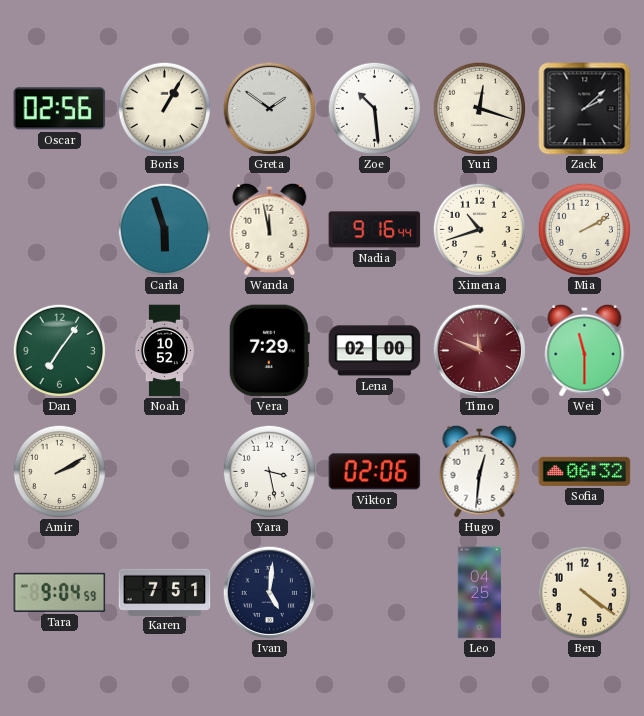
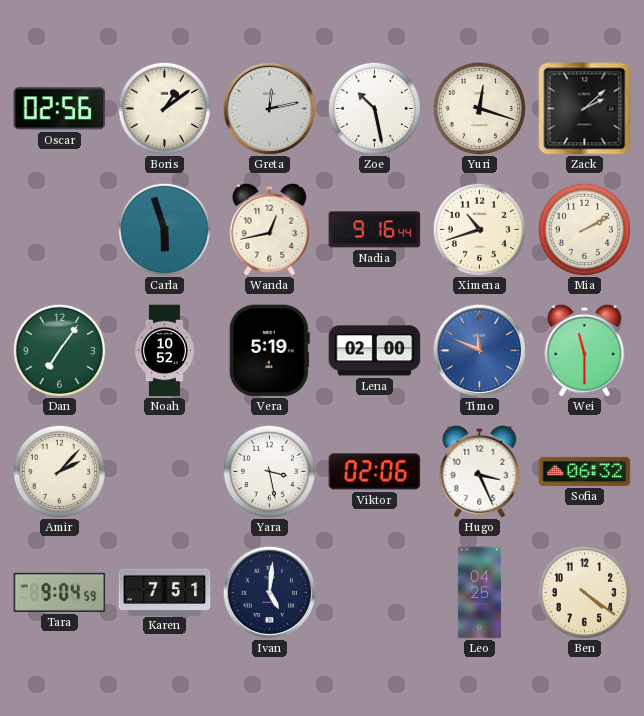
Boris: 1:05 -> 1:09 (164, 108)
Greta: 1:51 -> 12:13 (269, 108)
Zoe: 10:29 -> 10:28 (374, 108)
Wanda: 11:58 -> 12:43 (270, 229)
Vera: 7:29 -> 5:19 (269, 351)
Timo dial: burgundy -> blue (479, 350)
Amir: 2:10 -> 2:07 (59, 471)
Hugo: 12:31 -> 3:26 (480, 471)
